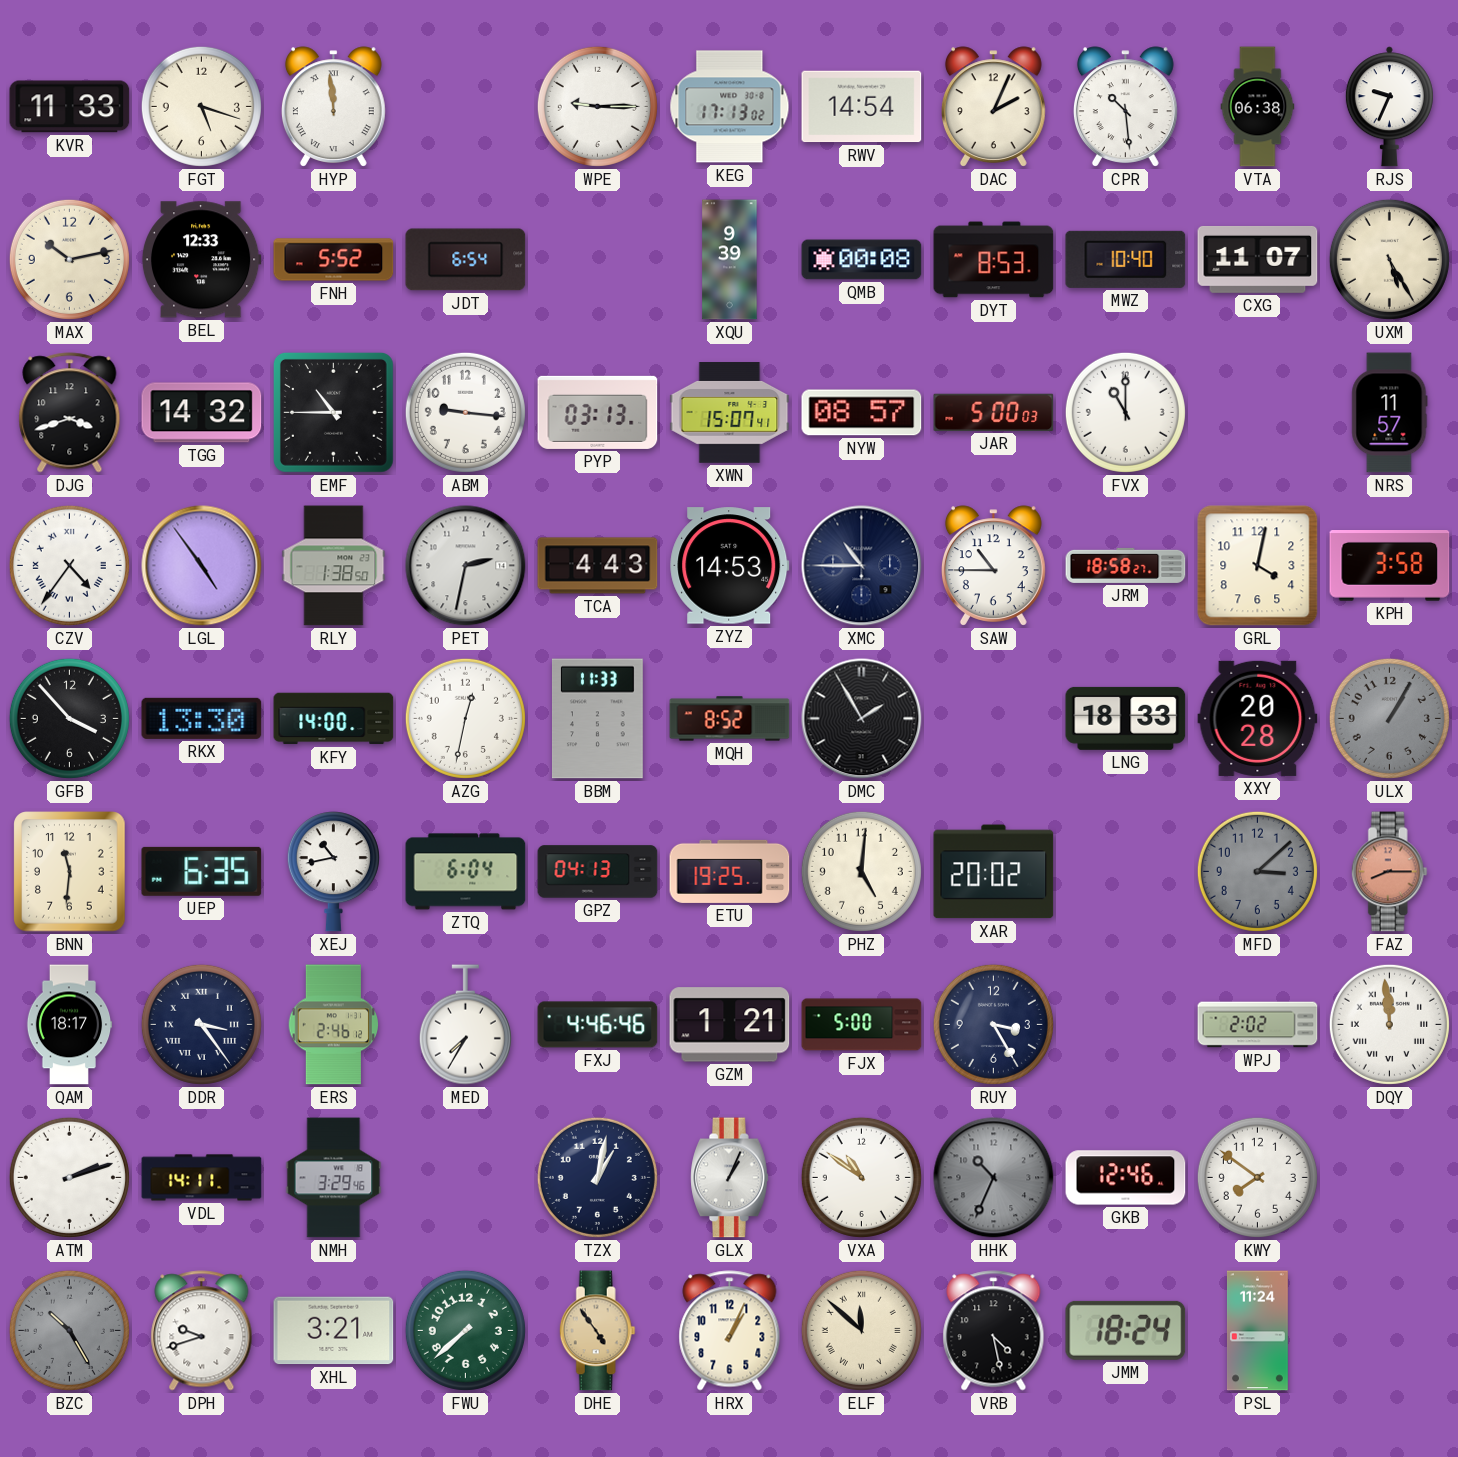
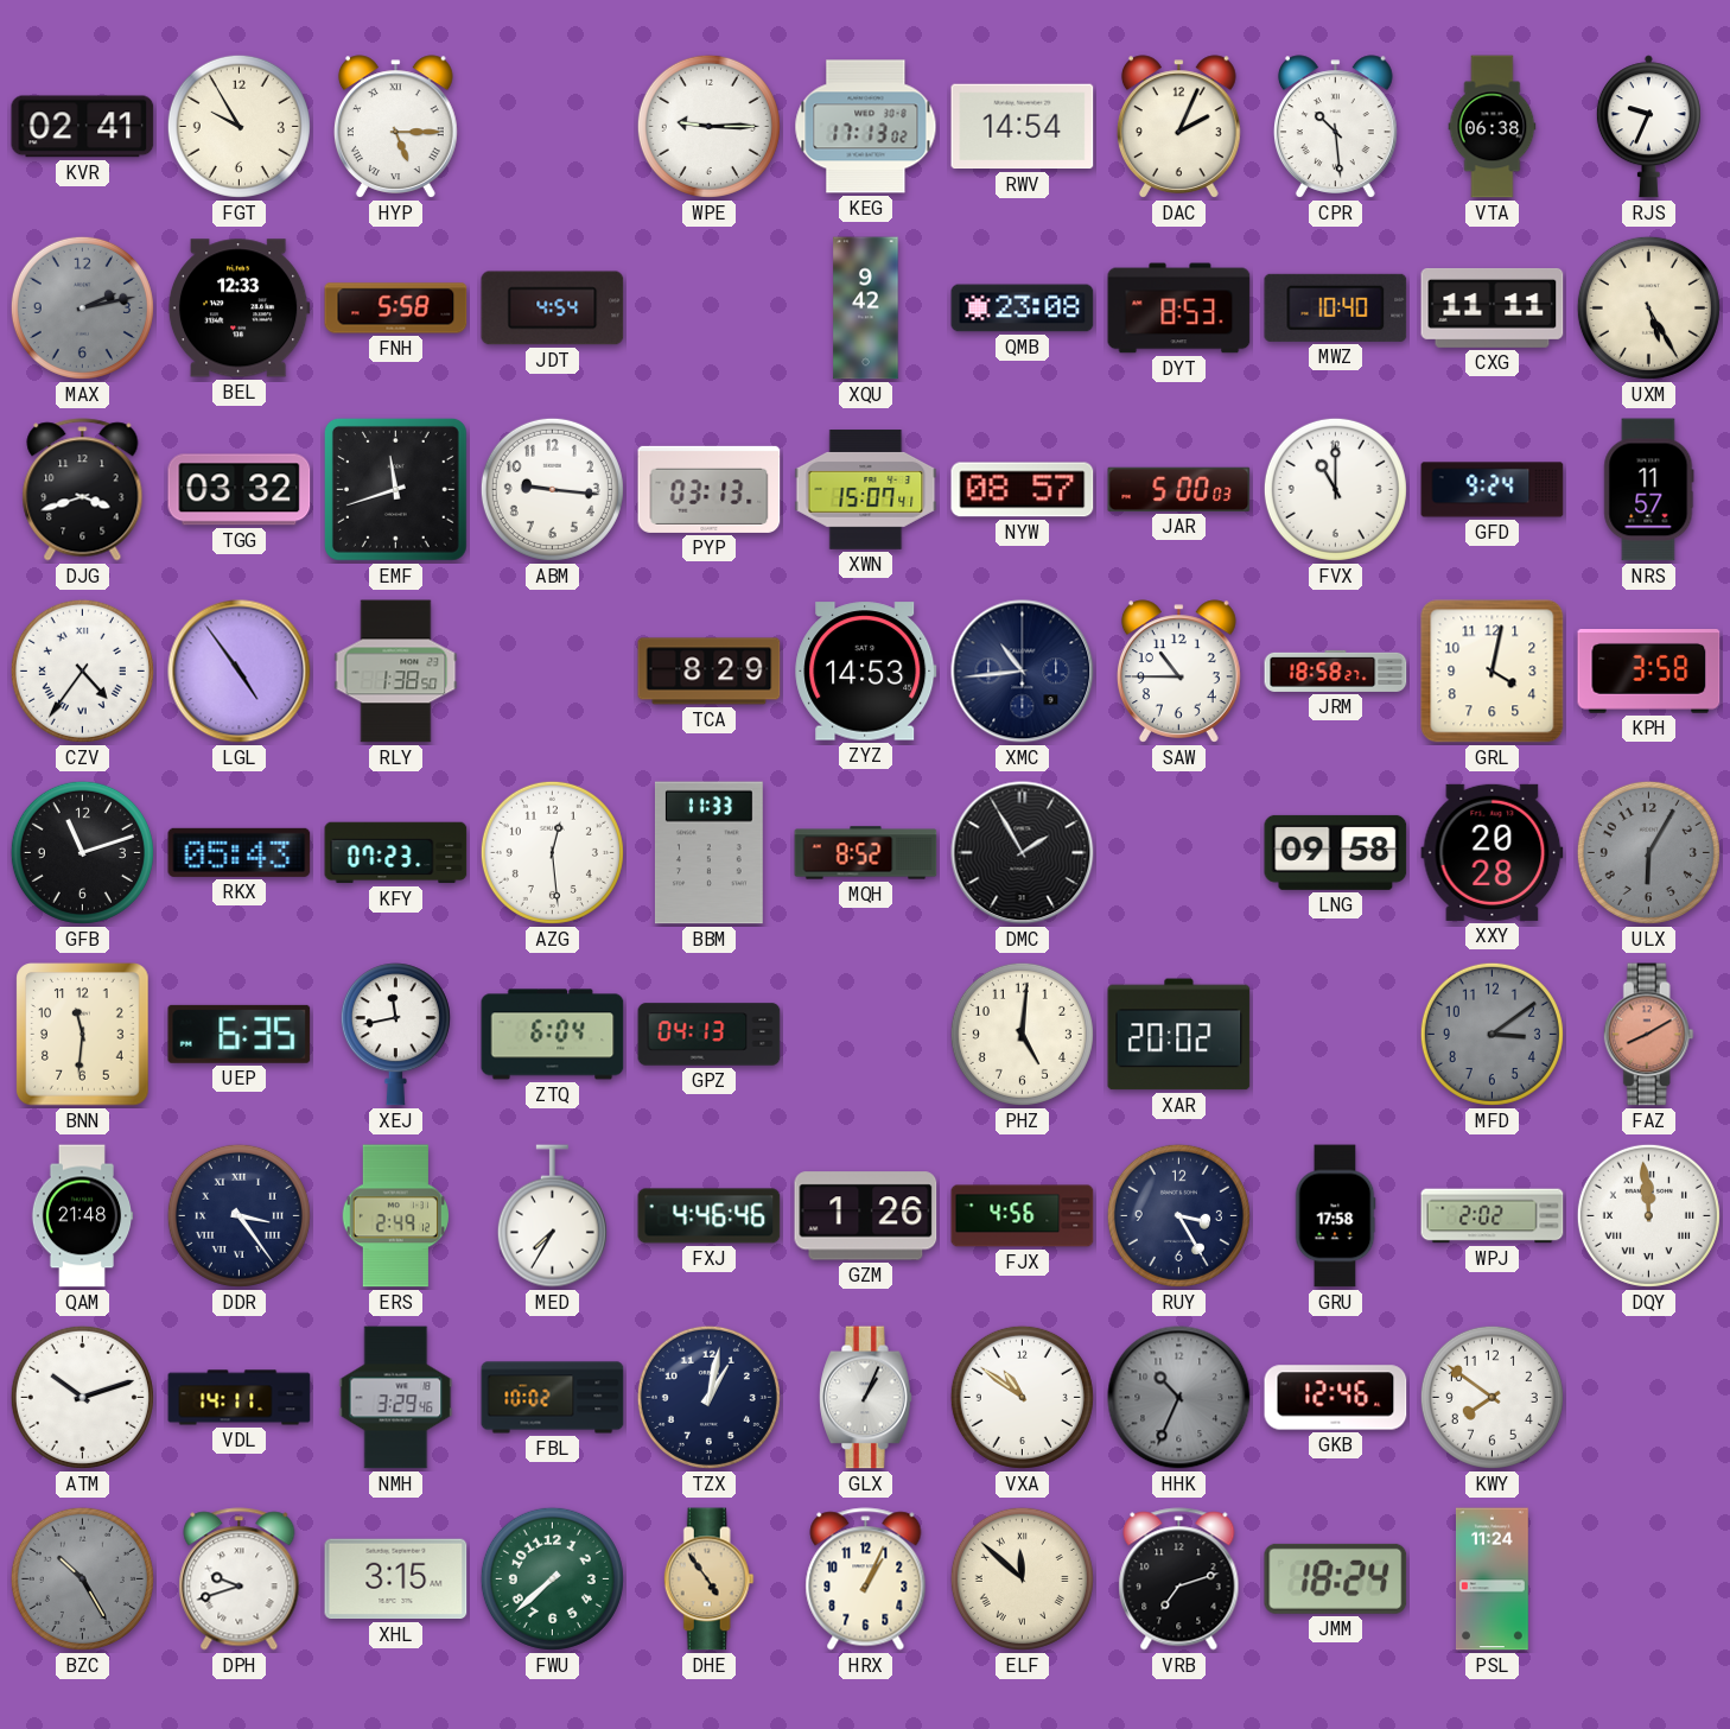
KVR: 11:33 -> 02:41 (83, 127)
FGT: 5:18 -> 9:55 (238, 126)
HYP: 11:59 -> 5:15 (395, 127)
MAX: 10:13 -> 2:13 (82, 307)
MAX dial: cream -> grey (82, 307)
FNH: 5:52 -> 5:58 (396, 309)
JDT: 6:54 -> 4:54 (553, 309)
XQU: 9:39 -> 9:42 (866, 309)
QMB: 00:08 -> 23:08 (1023, 309)
CXG: 11:07 -> 11:11 (1493, 307)
TGG: 14:32 -> 03:32 (240, 490)
EMF: 10:45 -> 11:42 (395, 489)
GFD: none -> 9:24 (1493, 490)
PET: 2:32 -> none (466, 566)
TCA: 4:43 -> 8:29 (710, 672)
XMC: 10:45 -> 10:44 (1023, 672)
GFB: 3:53 -> 11:12 (82, 852)
RKX: 13:30 -> 05:43 (240, 852)
KFY: 14:00 -> 07:23 (396, 853)
AZG: 12:32 -> 12:29 (552, 852)
LNG: 18:33 -> 09:58 (1336, 852)
ULX: 1:05 -> 6:05 (1648, 852)
XEJ: 10:43 -> 11:43 (395, 1035)
ETU: 19:25 -> none (730, 871)
MFD: 3:08 -> 3:09 (1492, 1034)
FAZ: 8:15 -> 8:10 (1648, 1035)
QAM: 18:17 -> 21:48 (82, 1216)
ERS: 2:46 -> 2:49 (395, 1216)
GZM: 1:21 -> 1:26 (866, 1216)
FJX: 5:00 -> 4:56 (1023, 1216)
GRU: none -> 17:58 (1335, 1216)
ATM: 2:12 -> 10:12 (82, 1397)
FBL: none -> 10:02 (553, 1398)
XHL: 3:21 -> 3:15 (396, 1579)
VRB: 4:28 -> 7:12 (1179, 1579)
